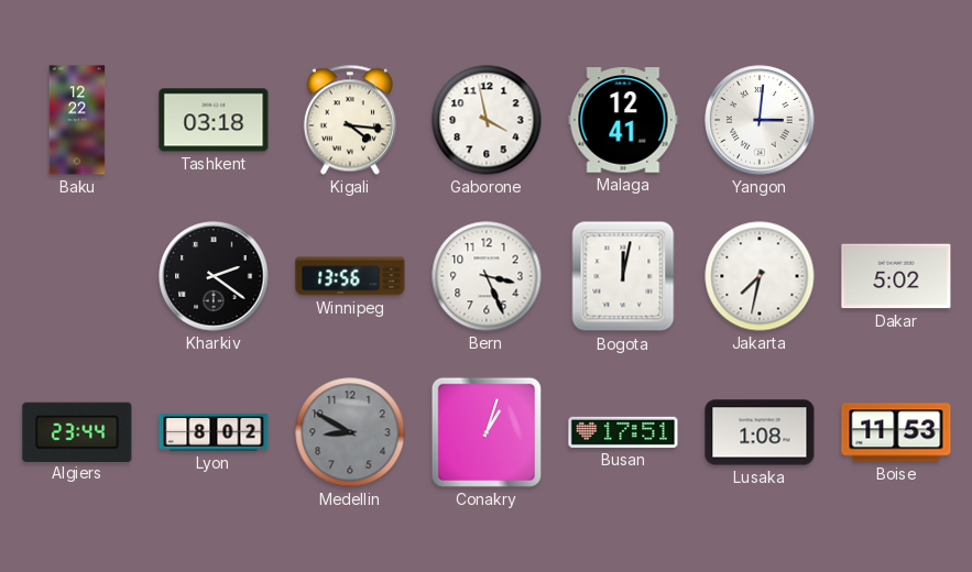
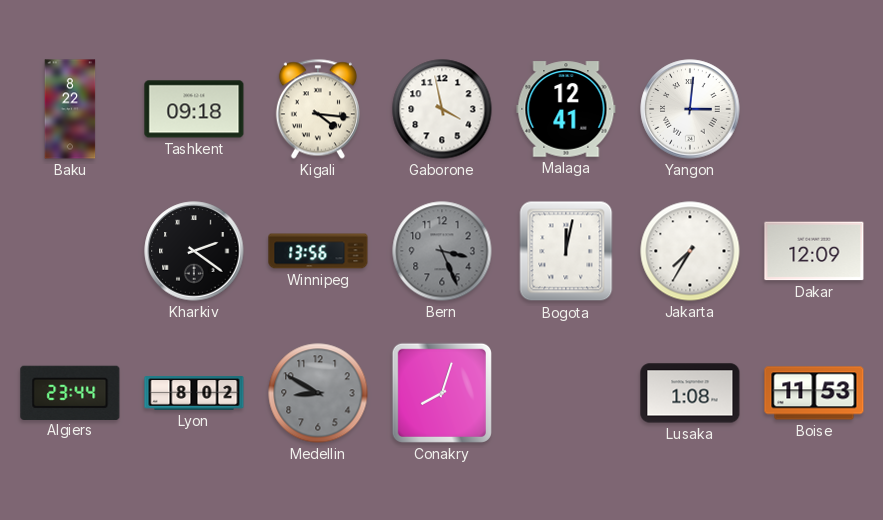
Baku: 12:22 -> 8:22 (70, 109)
Tashkent: 03:18 -> 09:18 (194, 109)
Bern dial: white -> grey (442, 251)
Jakarta: 7:32 -> 7:35 (690, 251)
Dakar: 5:02 -> 12:09 (814, 251)
Conakry: 1:03 -> 8:03 (442, 393)
Busan: 17:51 -> none (623, 432)
